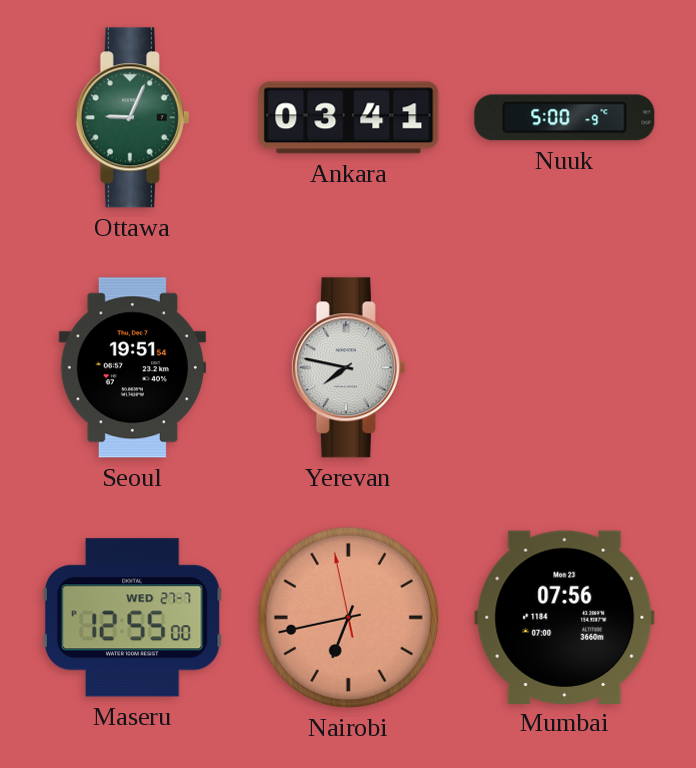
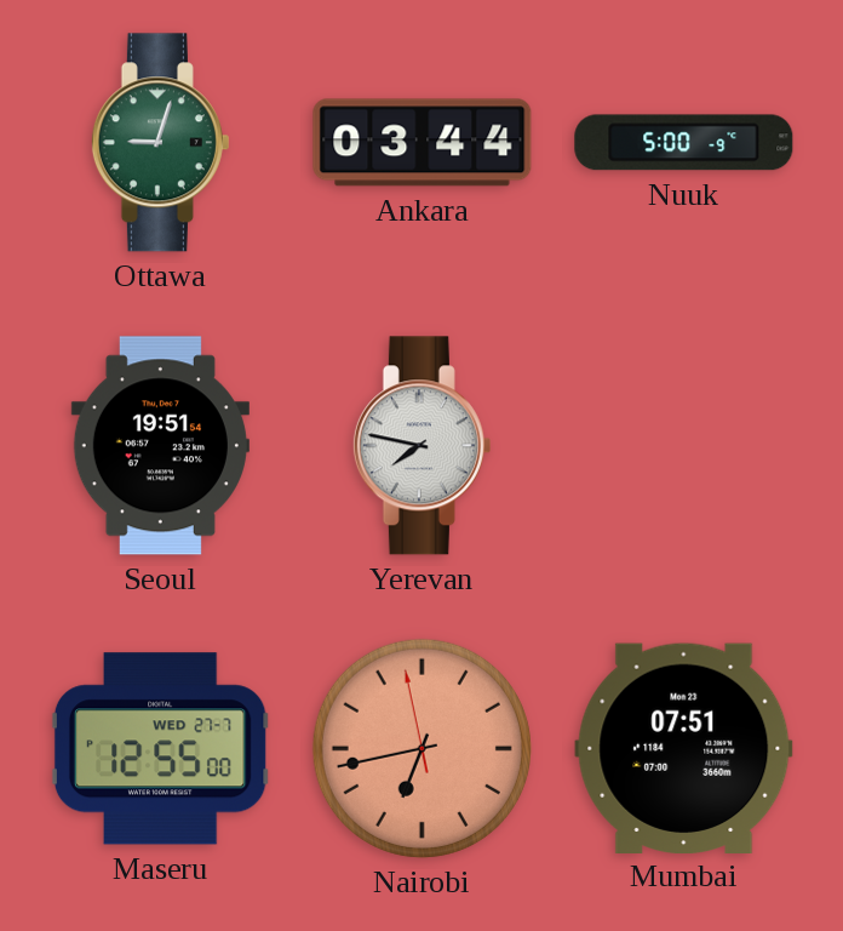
Ottawa: 9:04 -> 9:03 (160, 143)
Ankara: 03:41 -> 03:44 (423, 143)
Mumbai: 07:56 -> 07:51 (684, 748)
